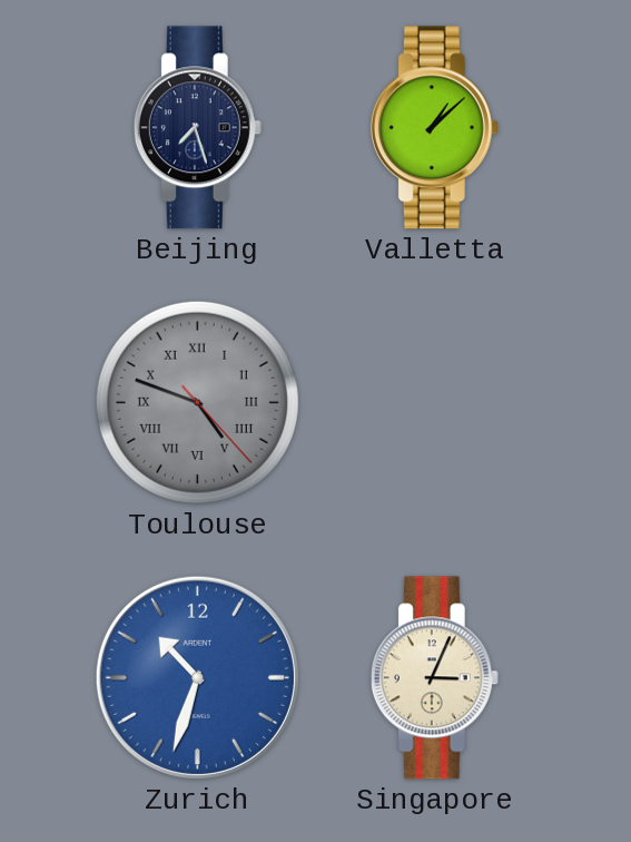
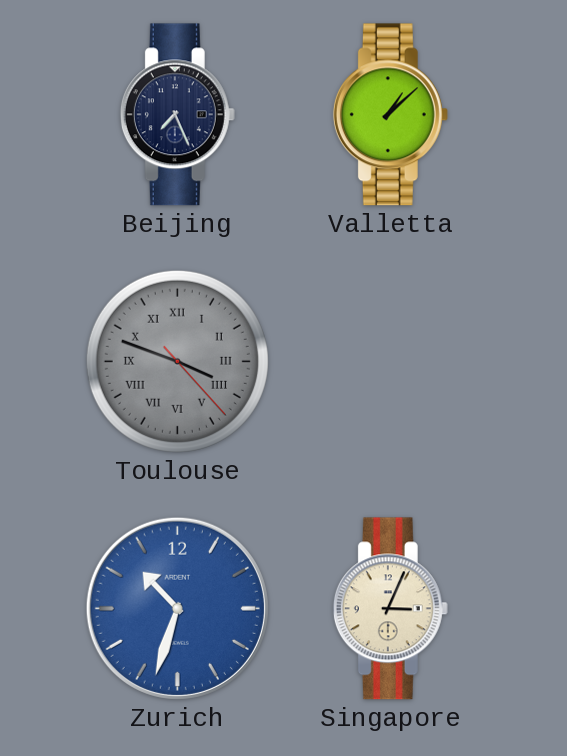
Beijing: 7:27 -> 7:26 (177, 115)
Toulouse: 4:48 -> 3:48 (177, 361)
